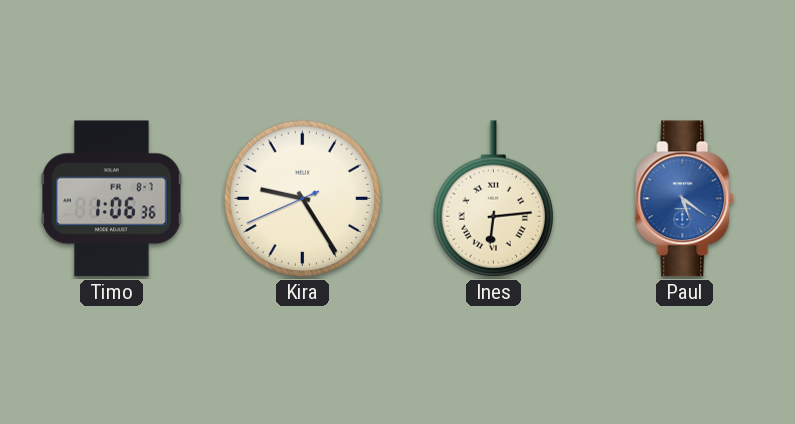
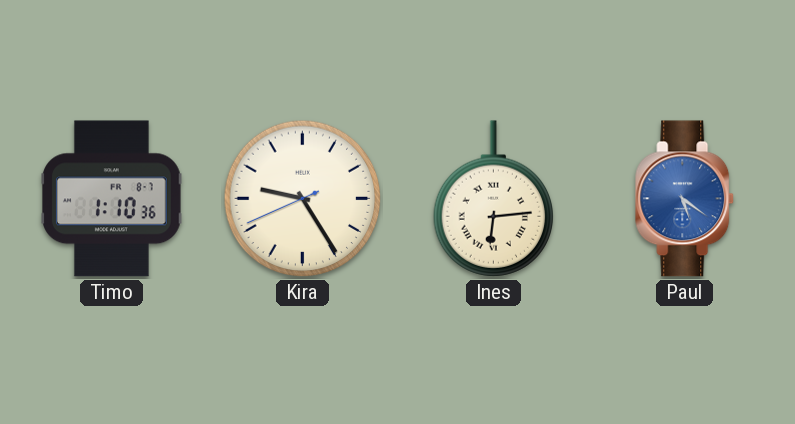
Timo: 1:06 -> 1:10 (112, 199)
